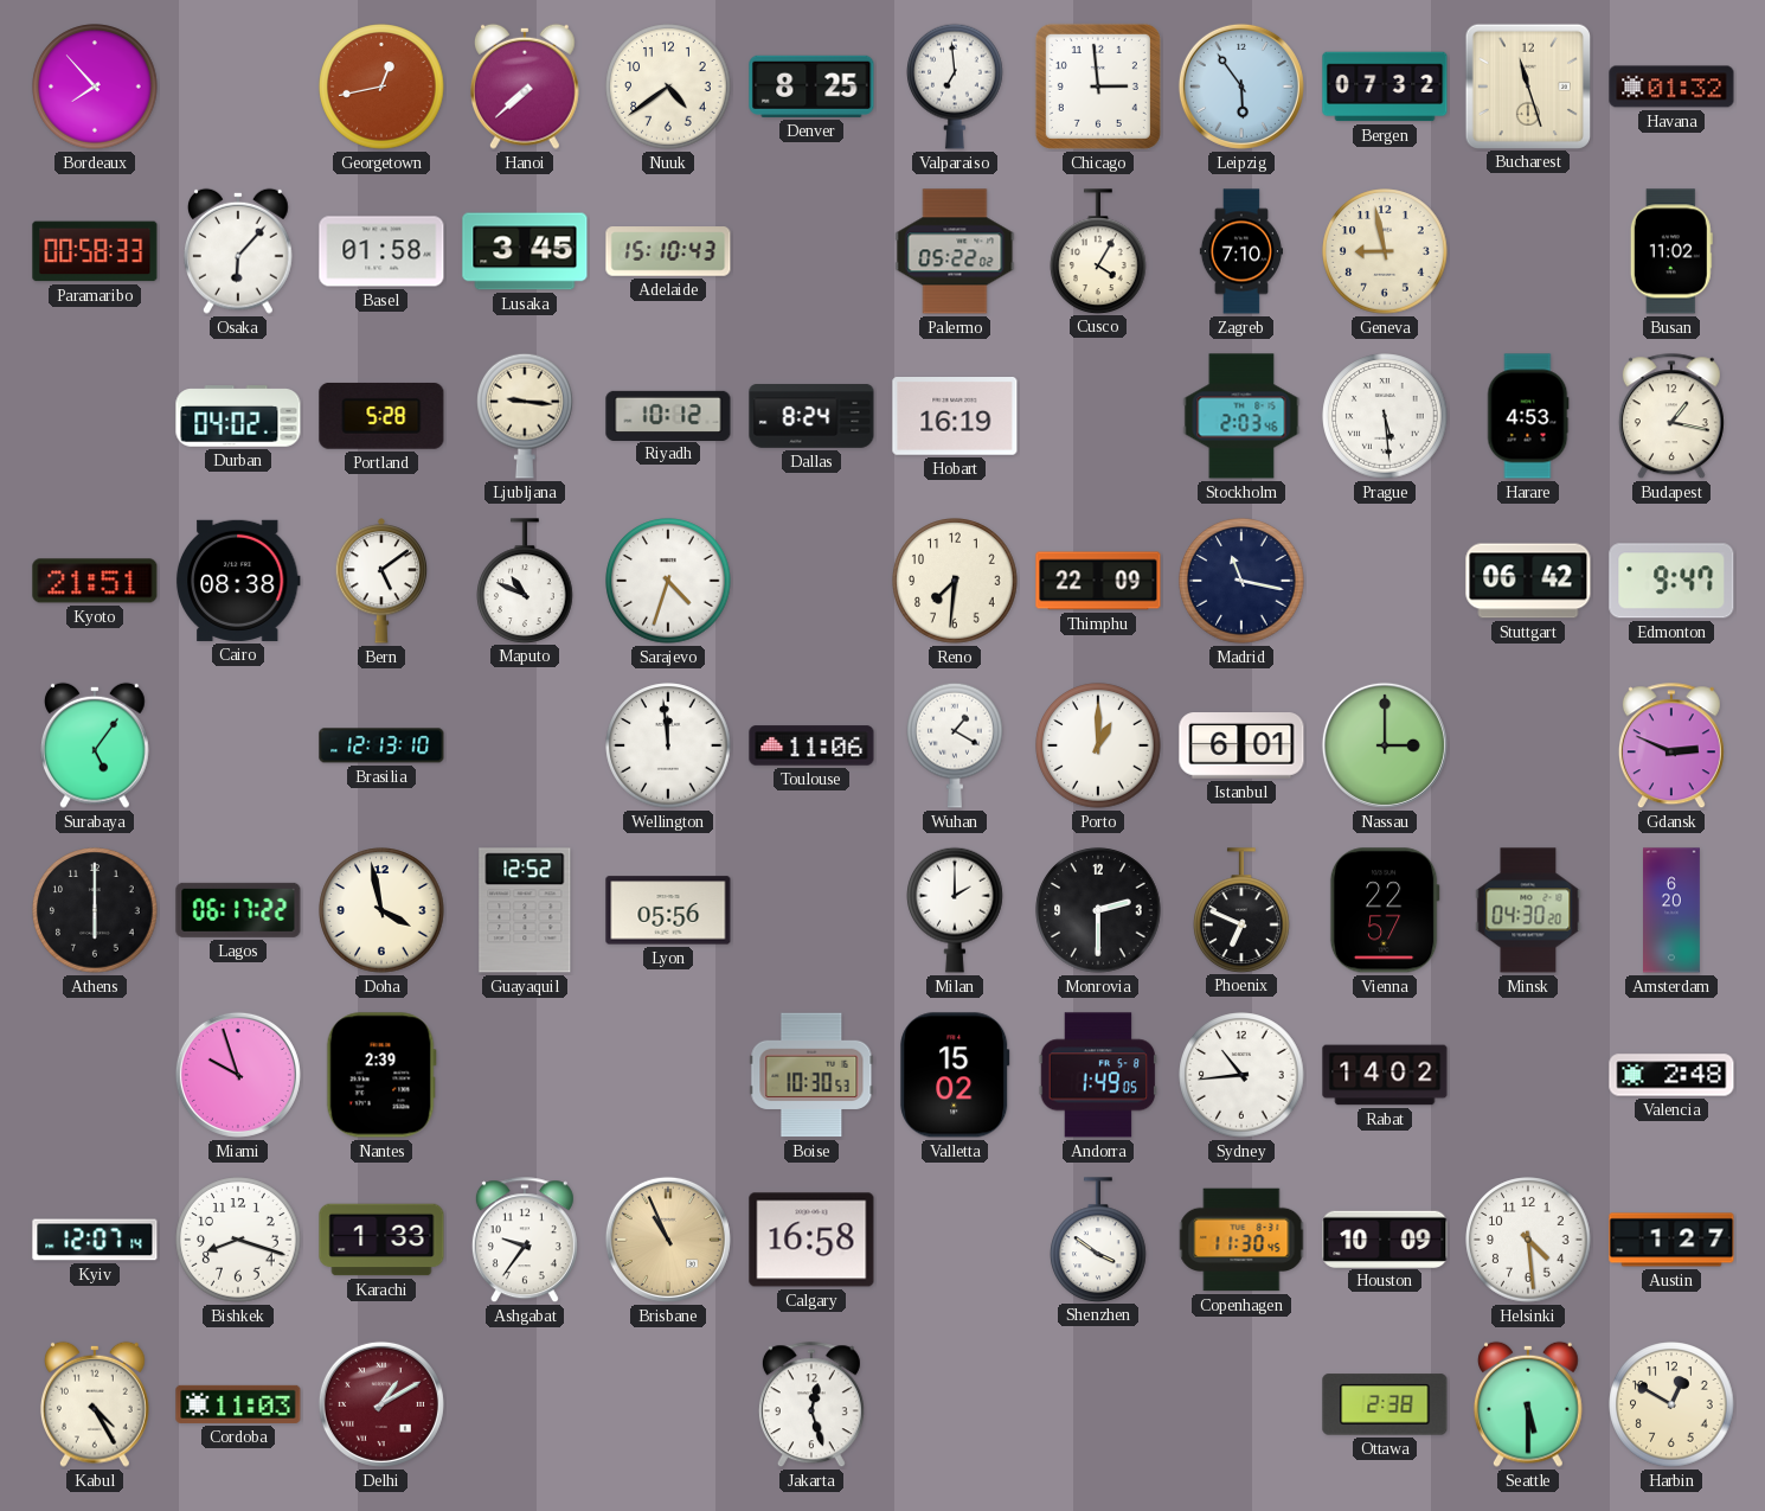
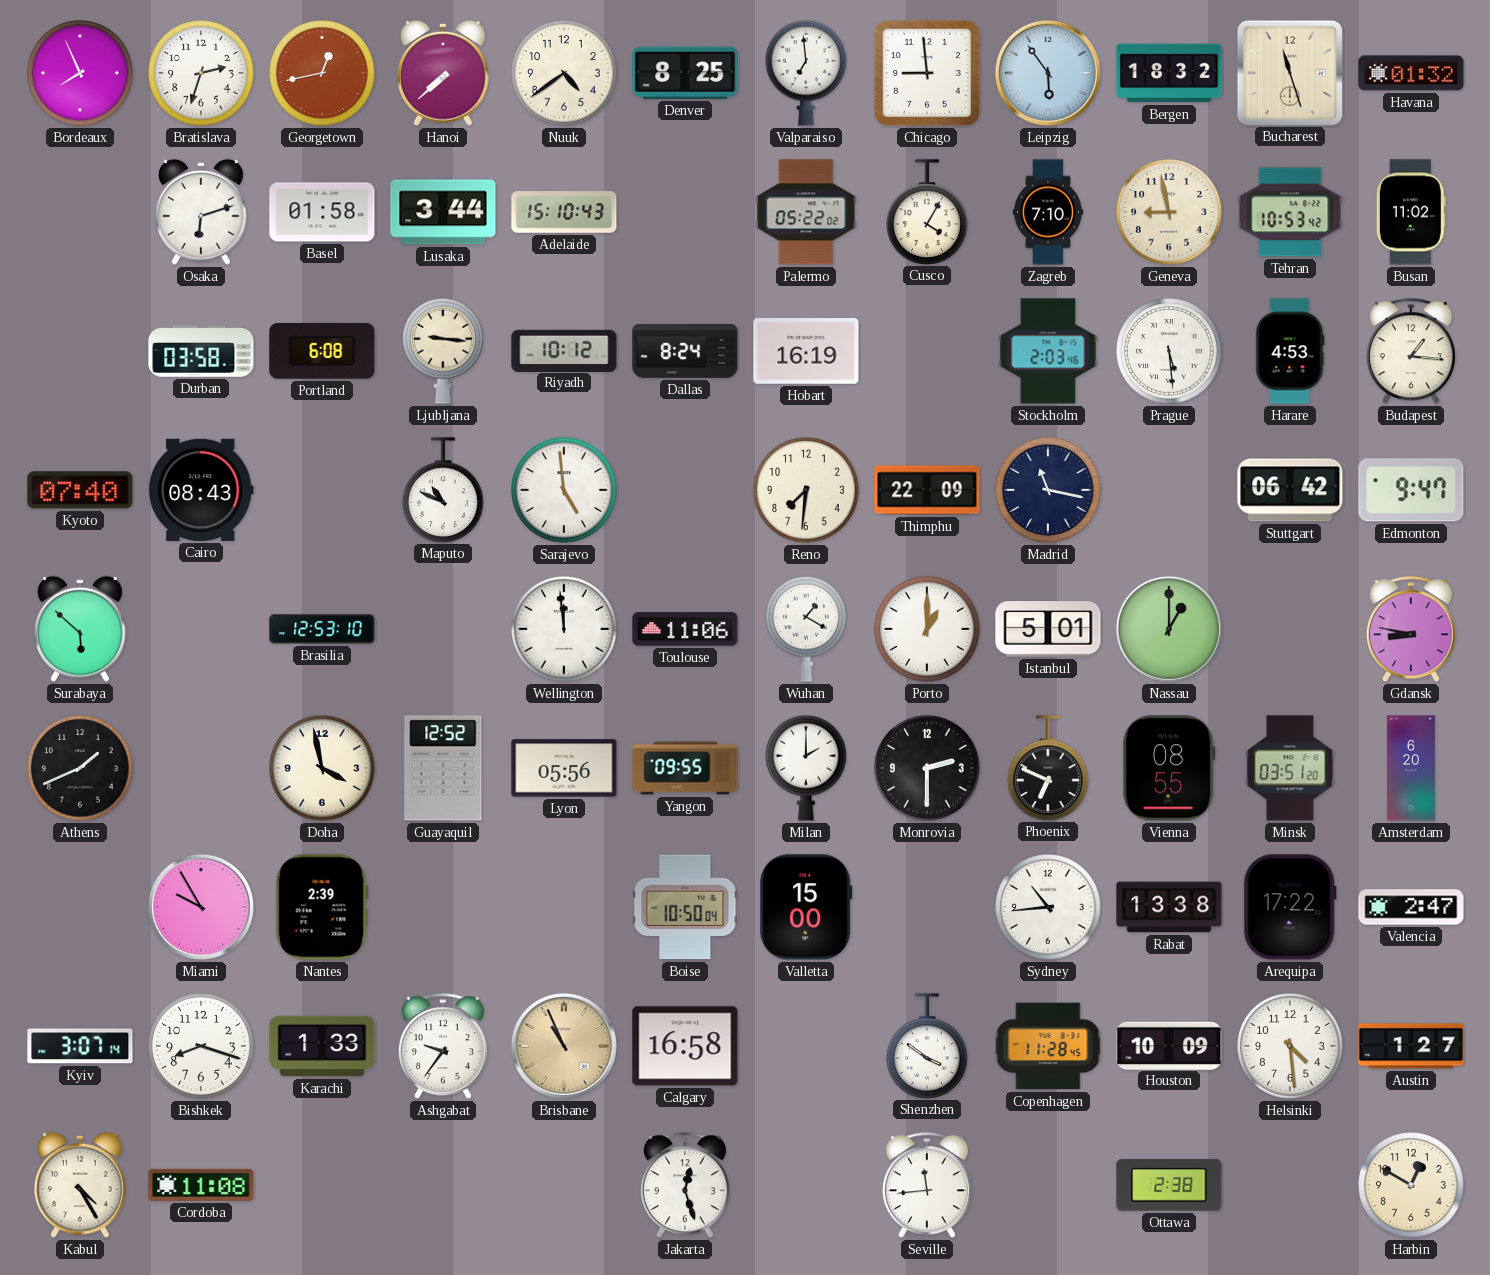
Bordeaux: 7:53 -> 7:56 (80, 73)
Bratislava: none -> 2:33 (201, 73)
Chicago: 2:59 -> 8:59 (927, 73)
Bergen: 07:32 -> 18:32 (1169, 73)
Paramaribo: 00:58 -> none (95, 251)
Osaka: 6:07 -> 6:12 (201, 212)
Lusaka: 3:45 -> 3:44 (443, 212)
Tehran: none -> 10:53 (1290, 212)
Durban: 04:02 -> 03:58 (201, 351)
Portland: 5:28 -> 6:08 (322, 351)
Budapest: 1:17 -> 1:16 (1411, 352)
Kyoto: 21:51 -> 07:40 (80, 490)
Cairo: 08:38 -> 08:43 (201, 490)
Bern: 5:09 -> none (381, 581)
Sarajevo: 4:33 -> 4:59 (564, 490)
Surabaya: 5:06 -> 5:52 (80, 629)
Brasilia: 12:13 -> 12:53 (322, 629)
Istanbul: 6:01 -> 5:01 (1048, 629)
Nassau: 3:00 -> 1:00 (1169, 629)
Gdansk: 2:49 -> 8:47 (1411, 630)
Athens: 6:00 -> 1:41 (80, 768)
Lagos: 06:17 -> none (238, 910)
Yangon: none -> 09:55 (685, 768)
Vienna: 22:57 -> 08:55 (1169, 768)
Minsk: 04:30 -> 03:51 (1290, 768)
Miami: 9:57 -> 9:55 (201, 907)
Boise: 10:30 -> 10:50 (685, 907)
Valletta: 15:02 -> 15:00 (806, 907)
Andorra: 1:49 -> none (1098, 1075)
Rabat: 14:02 -> 13:38 (1169, 907)
Arequipa: none -> 17:22 (1290, 907)
Valencia: 2:48 -> 2:47 (1411, 907)
Kyiv: 12:07 -> 3:07 (80, 1046)
Copenhagen: 11:30 -> 11:28 (1048, 1046)
Cordoba: 11:03 -> 11:08 (201, 1185)
Delhi: 1:10 -> none (381, 1404)
Seville: none -> 11:44 (927, 1186)
Seattle: 5:30 -> none (1528, 1404)
